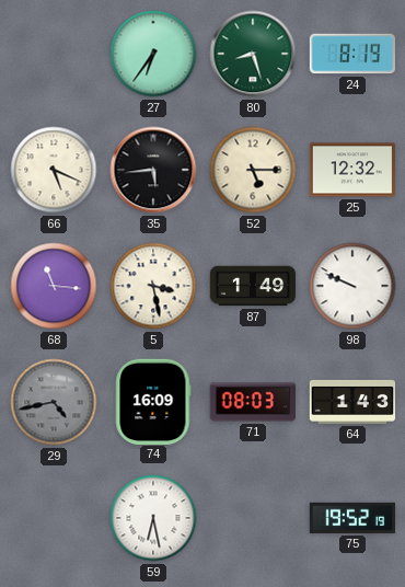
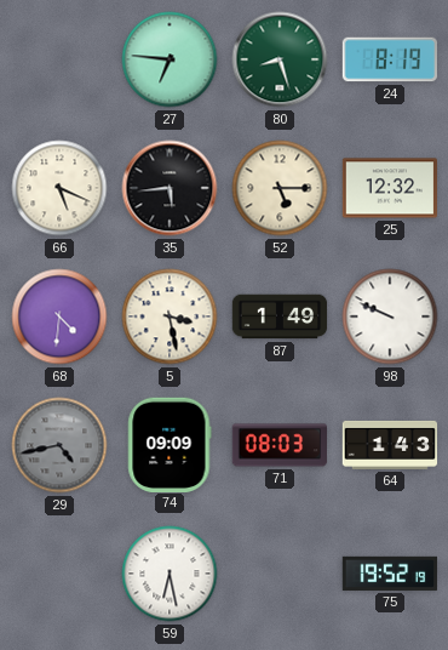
27: 6:36 -> 6:46 (170, 59)
68: 11:16 -> 4:31 (59, 317)
74: 16:09 -> 09:09 (170, 444)
